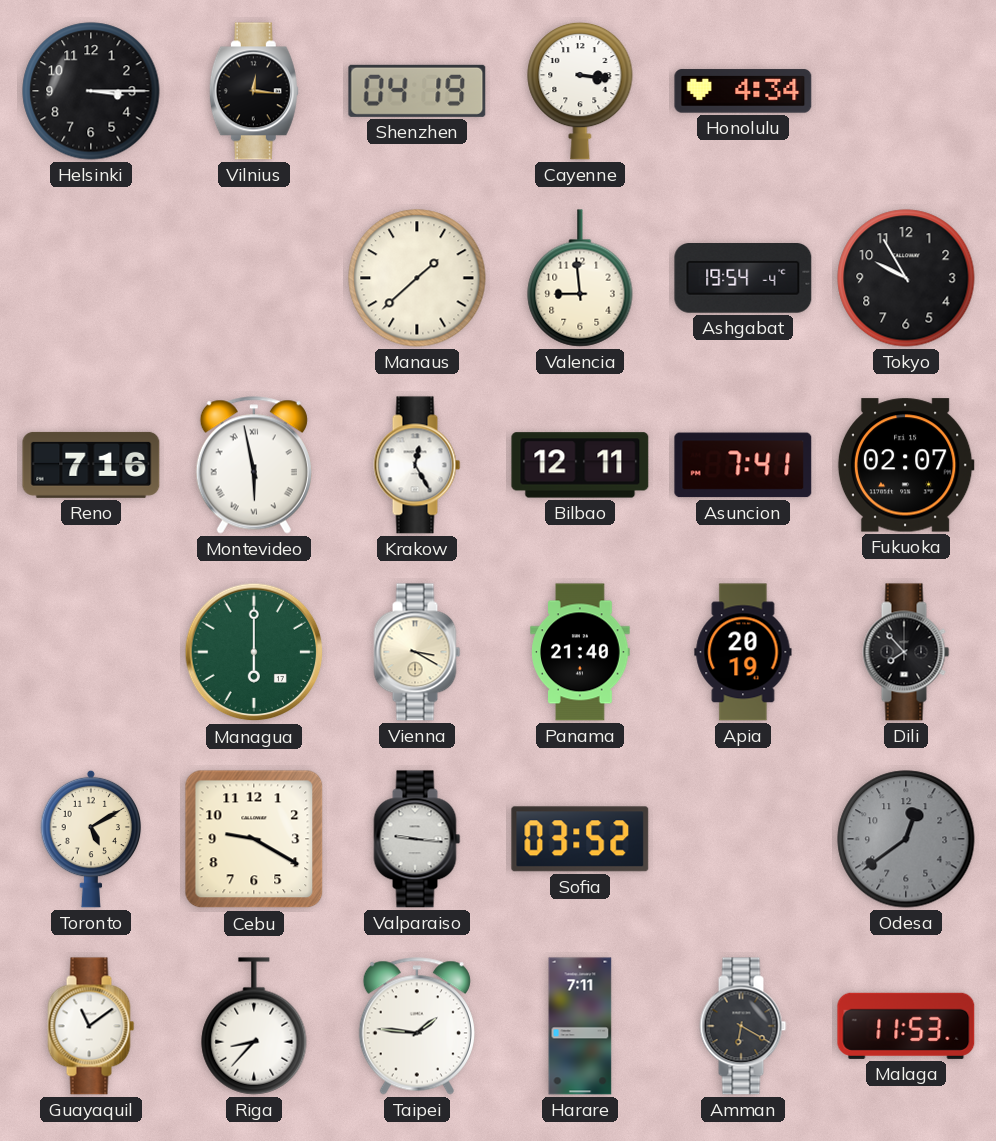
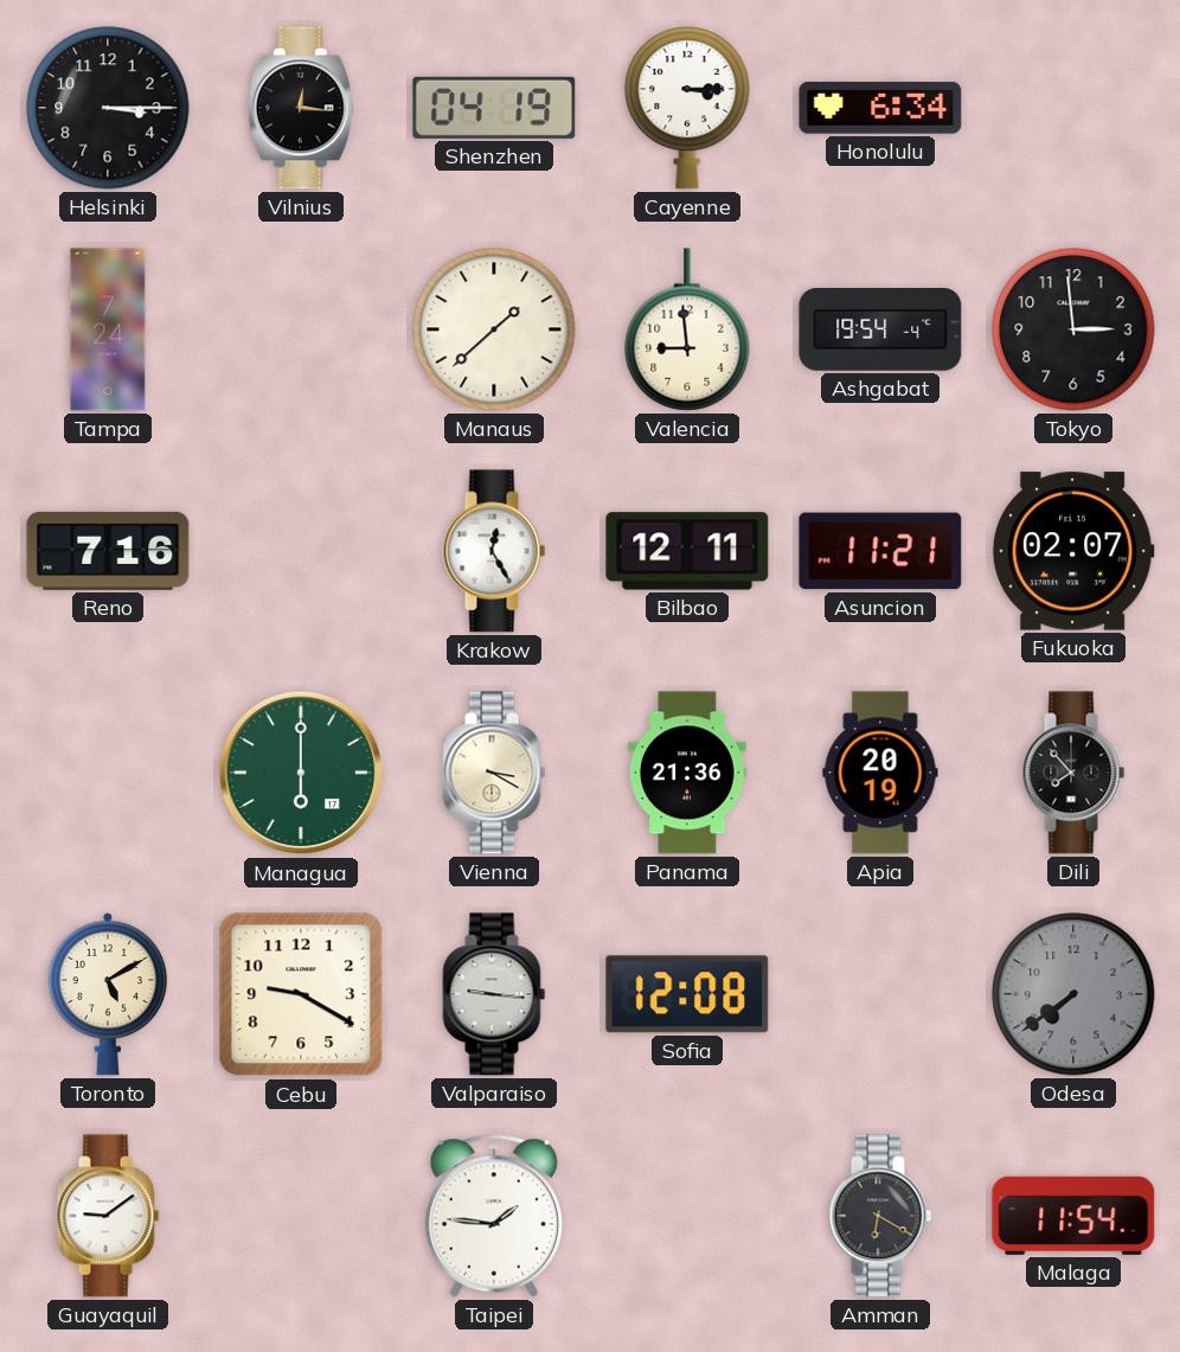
Cayenne: 3:16 -> 3:15 (687, 108)
Honolulu: 4:34 -> 6:34 (880, 108)
Tampa: none -> 7:24 (108, 329)
Tokyo: 9:55 -> 2:59 (1073, 329)
Montevideo: 5:58 -> none (254, 465)
Asuncion: 7:41 -> 11:21 (880, 551)
Panama: 21:40 -> 21:36 (687, 773)
Sofia: 03:52 -> 12:08 (687, 994)
Odesa: 12:39 -> 7:39 (1073, 994)
Guayaquil: 11:09 -> 9:09 (108, 1216)
Riga: 8:37 -> none (254, 1026)
Harare: 7:11 -> none (580, 1026)
Malaga: 11:53 -> 11:54 (1073, 1216)
